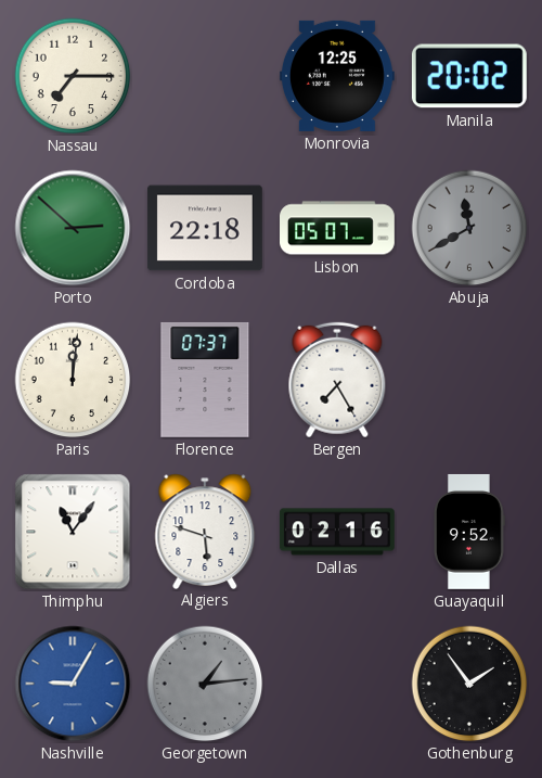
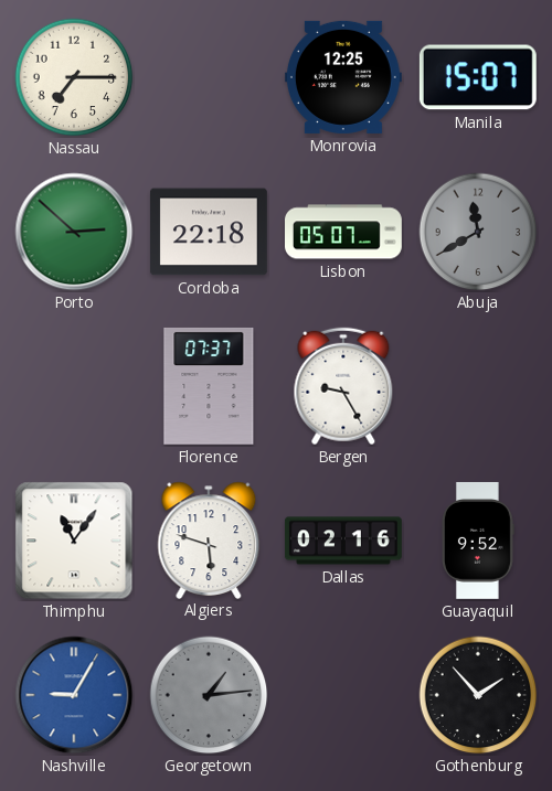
Manila: 20:02 -> 15:07 (478, 77)
Paris: 12:01 -> none (73, 380)
Bergen: 7:25 -> 9:25 (343, 386)
Gothenburg: 1:54 -> 1:53 (478, 695)
